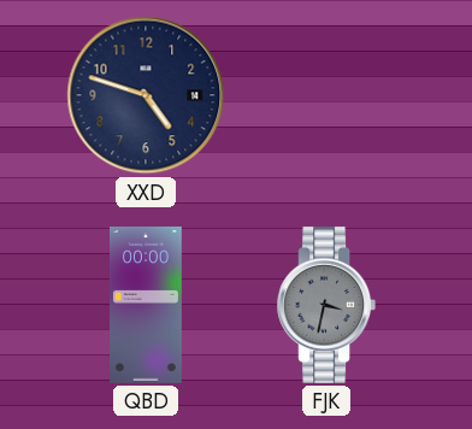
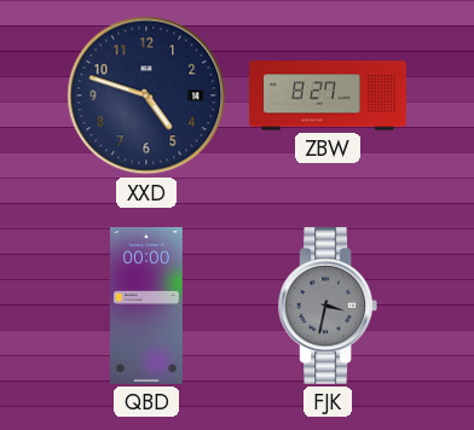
ZBW: none -> 8:27 (329, 95)
